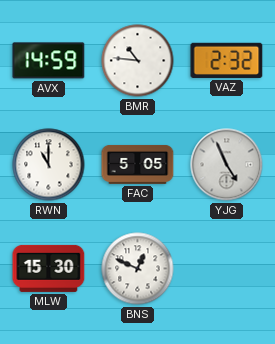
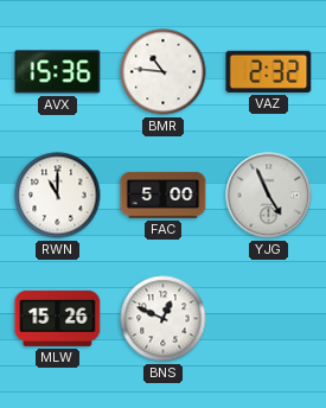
AVX: 14:59 -> 15:36 (58, 72)
FAC: 5:05 -> 5:00 (164, 195)
MLW: 15:30 -> 15:26 (58, 318)
